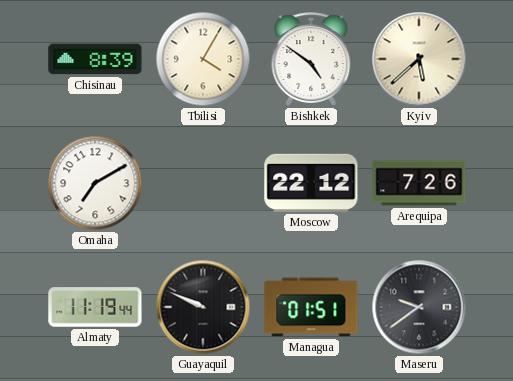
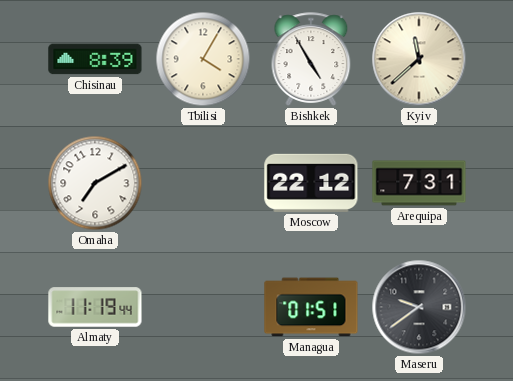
Bishkek: 4:51 -> 4:55 (311, 59)
Kyiv: 5:38 -> 11:38 (419, 59)
Arequipa: 7:26 -> 7:31 (419, 183)
Guayaquil: 9:49 -> none (203, 307)
